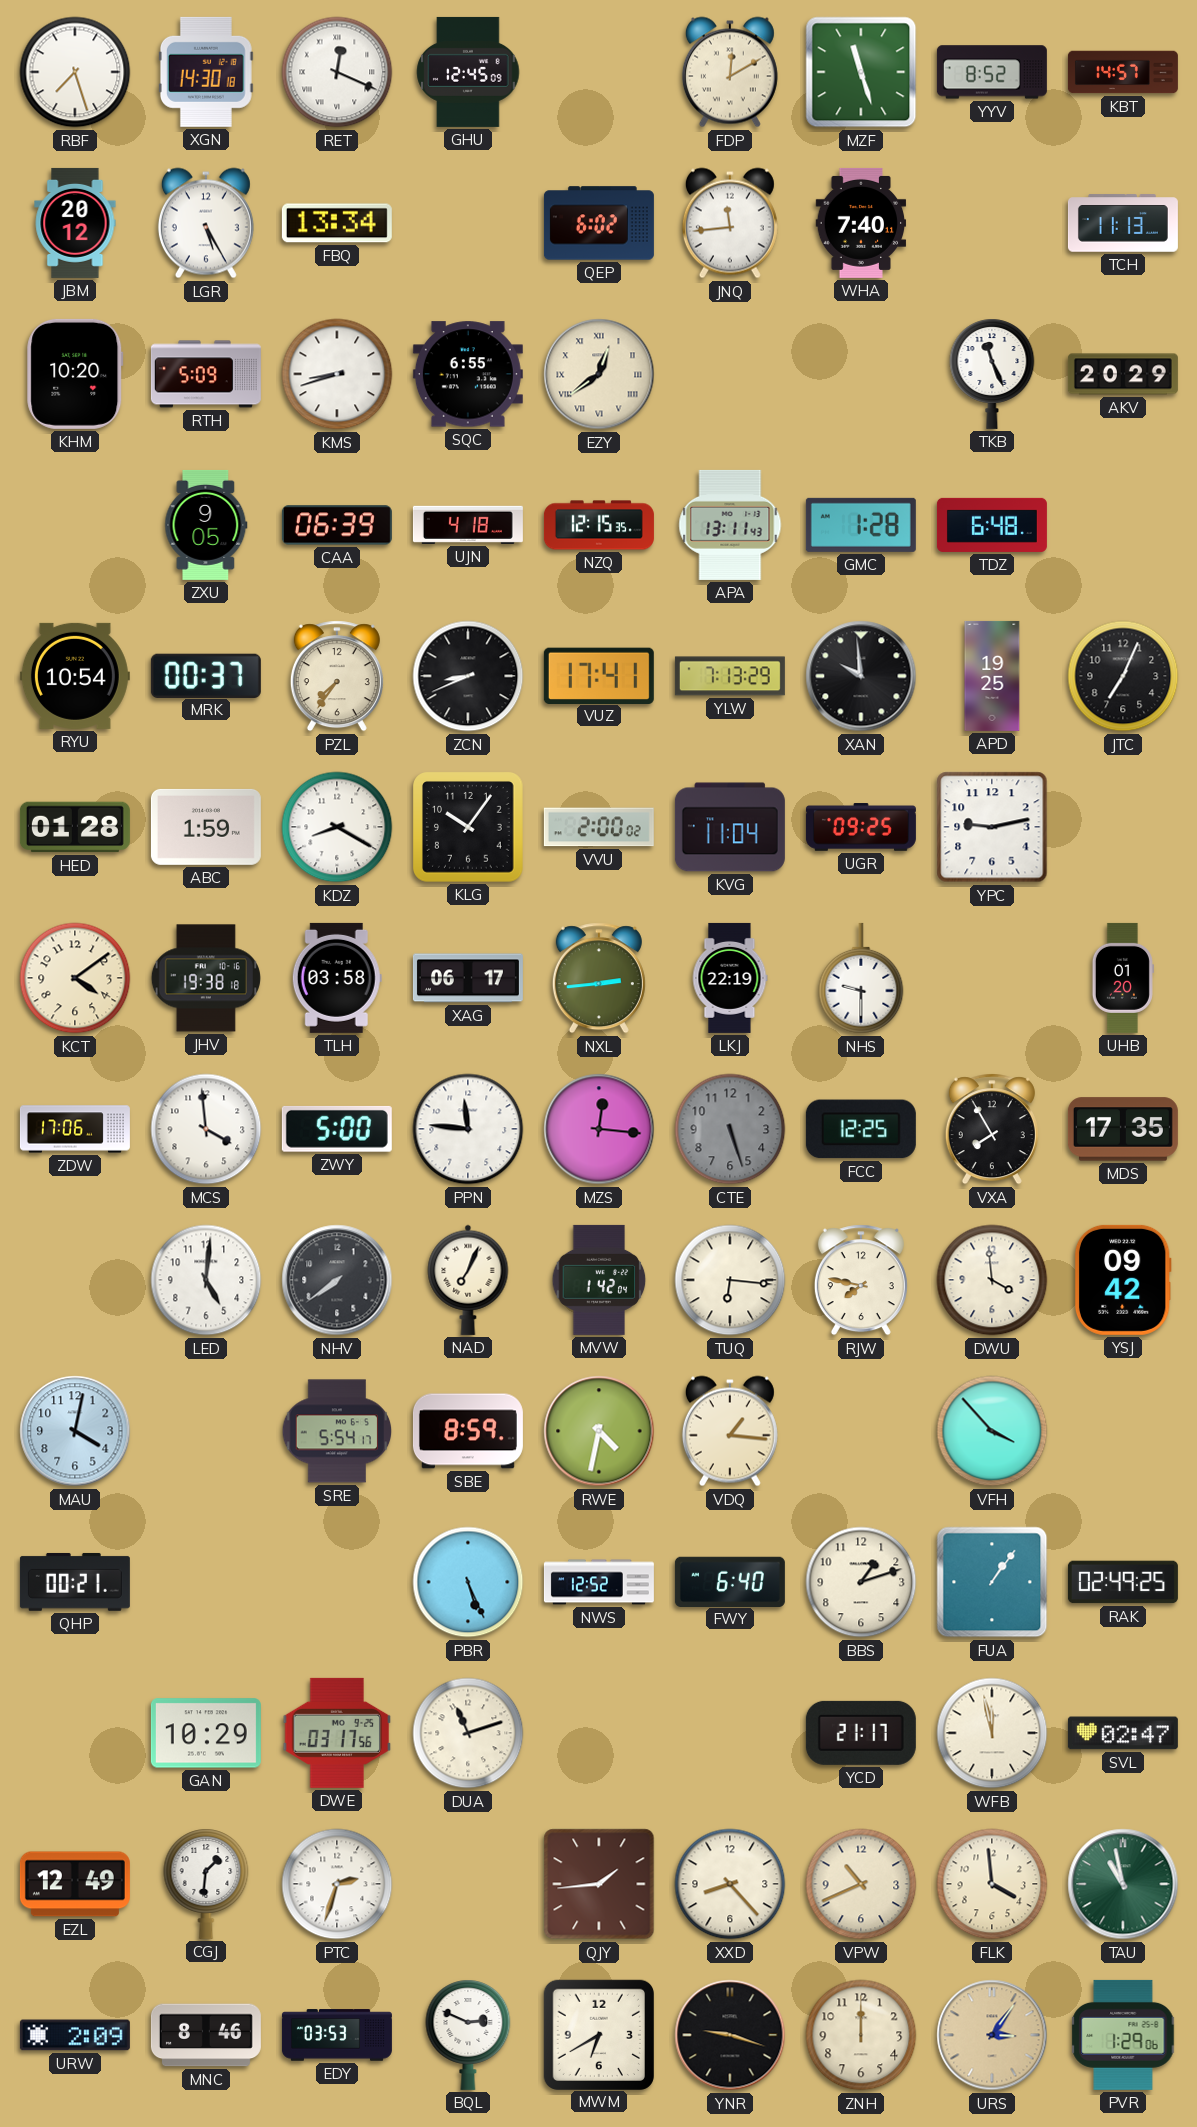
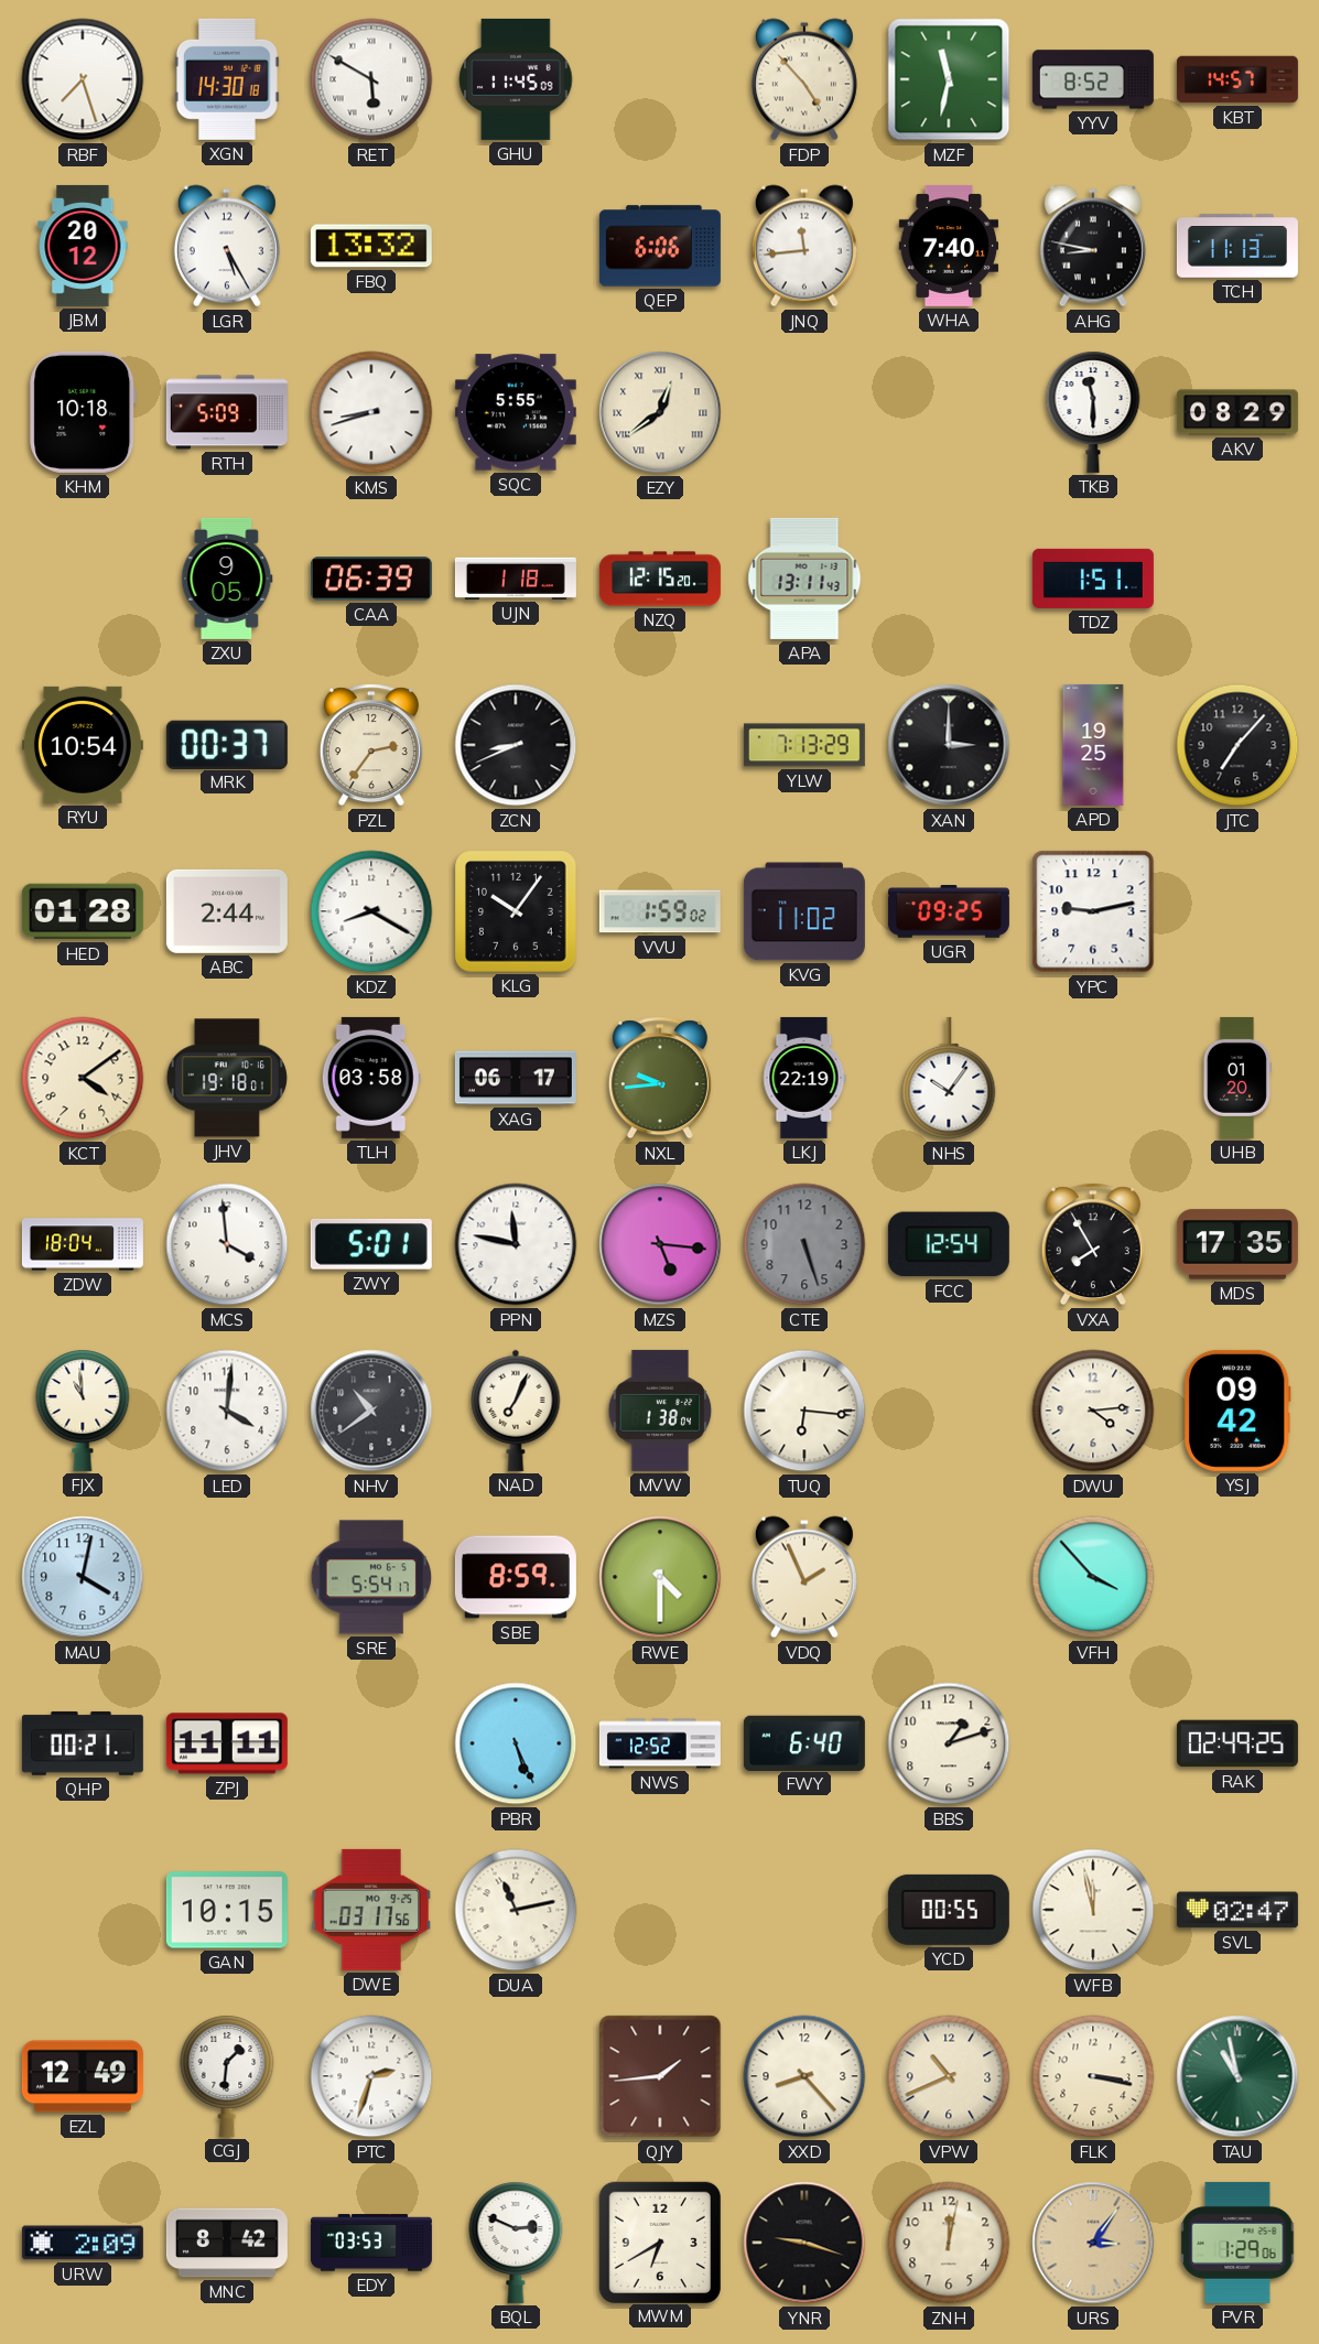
RET: 12:19 -> 5:50 (371, 79)
GHU: 12:45 -> 11:45 (516, 79)
FDP: 12:10 -> 4:53 (804, 79)
MZF: 11:27 -> 11:32 (949, 79)
FBQ: 13:34 -> 13:32 (371, 246)
QEP: 6:02 -> 6:06 (660, 246)
AHG: none -> 8:47 (1093, 246)
KHM: 10:20 -> 10:18 (83, 412)
SQC: 6:55 -> 5:55 (516, 412)
TKB: 11:26 -> 11:30 (1093, 412)
AKV: 20:29 -> 08:29 (1237, 412)
UJN: 4:18 -> 1:18 (516, 579)
NZQ: 12:15:35 -> 12:15:20 (660, 579)
GMC: 1:28 -> none (861, 525)
TDZ: 6:48 -> 1:51 (1093, 579)
PZL: 7:36 -> 2:36 (371, 745)
VUZ: 17:41 -> none (599, 675)
XAN: 9:59 -> 3:00 (949, 745)
JTC: 7:04 -> 7:07 (1237, 745)
ABC: 1:59 -> 2:44 (227, 911)
VVU: 2:00 -> 1:59 (660, 911)
KVG: 11:04 -> 11:02 (804, 911)
JHV: 19:38 -> 19:18 (227, 1078)
NXL: 2:44 -> 9:44 (660, 1078)
NHS: 9:30 -> 10:06 (949, 1078)
ZDW: 17:06 -> 18:04 (83, 1244)
ZWY: 5:00 -> 5:01 (371, 1244)
PPN: 11:46 -> 11:47 (516, 1244)
MZS: 12:16 -> 5:16 (660, 1244)
FCC: 12:25 -> 12:54 (949, 1244)
FJX: none -> 10:59 (83, 1411)
LED: 5:01 -> 4:01 (227, 1411)
NHV: 7:39 -> 10:39 (371, 1411)
MVW: 1:42 -> 1:38 (660, 1411)
RJW: 7:47 -> none (861, 1280)
DWU: 3:59 -> 4:14 (1093, 1411)
RWE: 4:32 -> 4:30 (660, 1577)
VDQ: 1:16 -> 1:56 (804, 1577)
ZPJ: none -> 11:11 (227, 1743)
FUA: 1:06 -> none (992, 1582)
GAN: 10:29 -> 10:15 (227, 1910)
DUA: 11:12 -> 11:13 (516, 1910)
YCD: 21:17 -> 00:55 (949, 1910)
FLK: 3:59 -> 3:17 (1093, 2076)
MNC: 8:46 -> 8:42 (227, 2243)
ZNH: 12:00 -> 12:02 (949, 2243)
